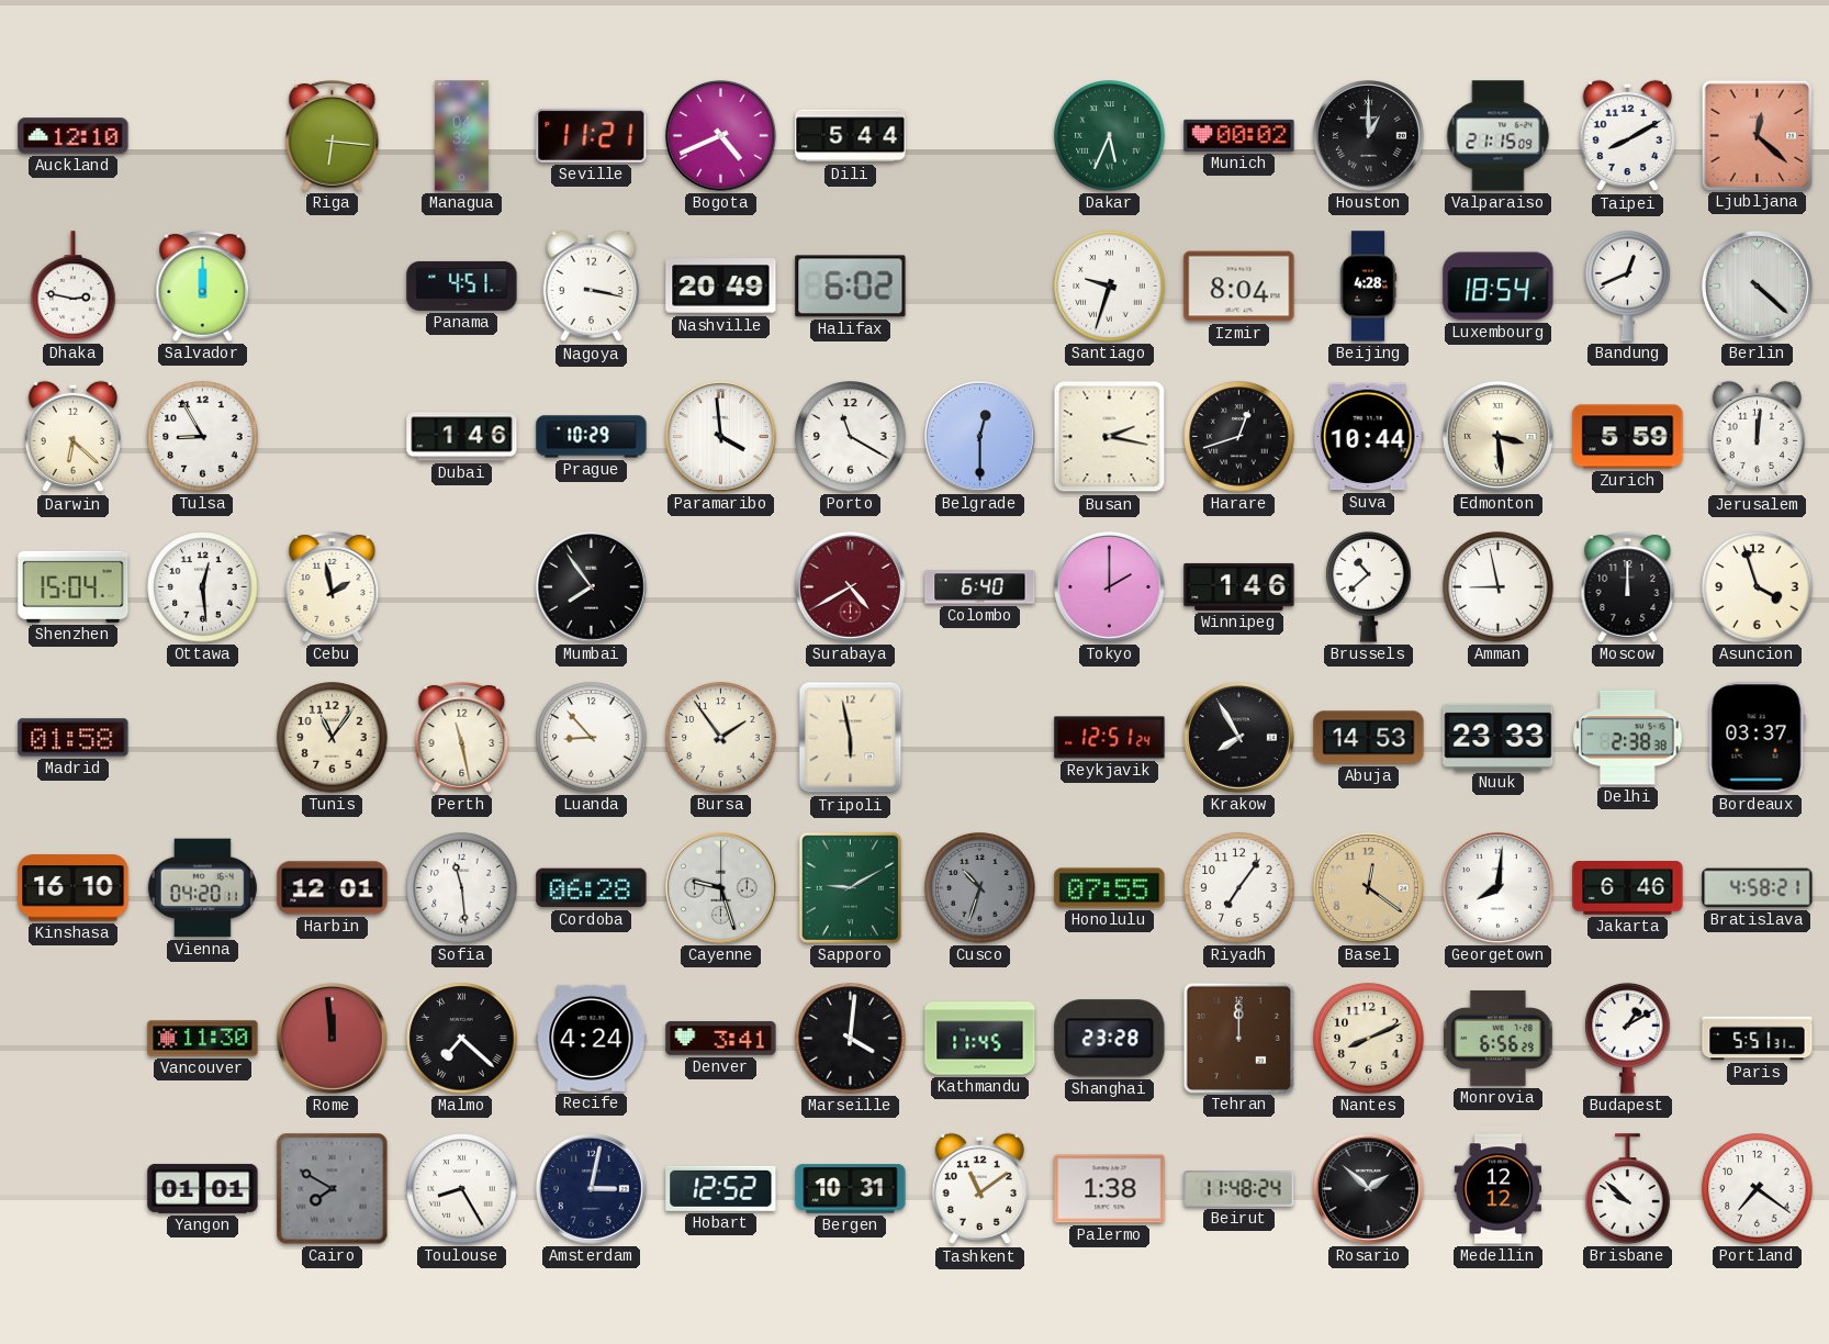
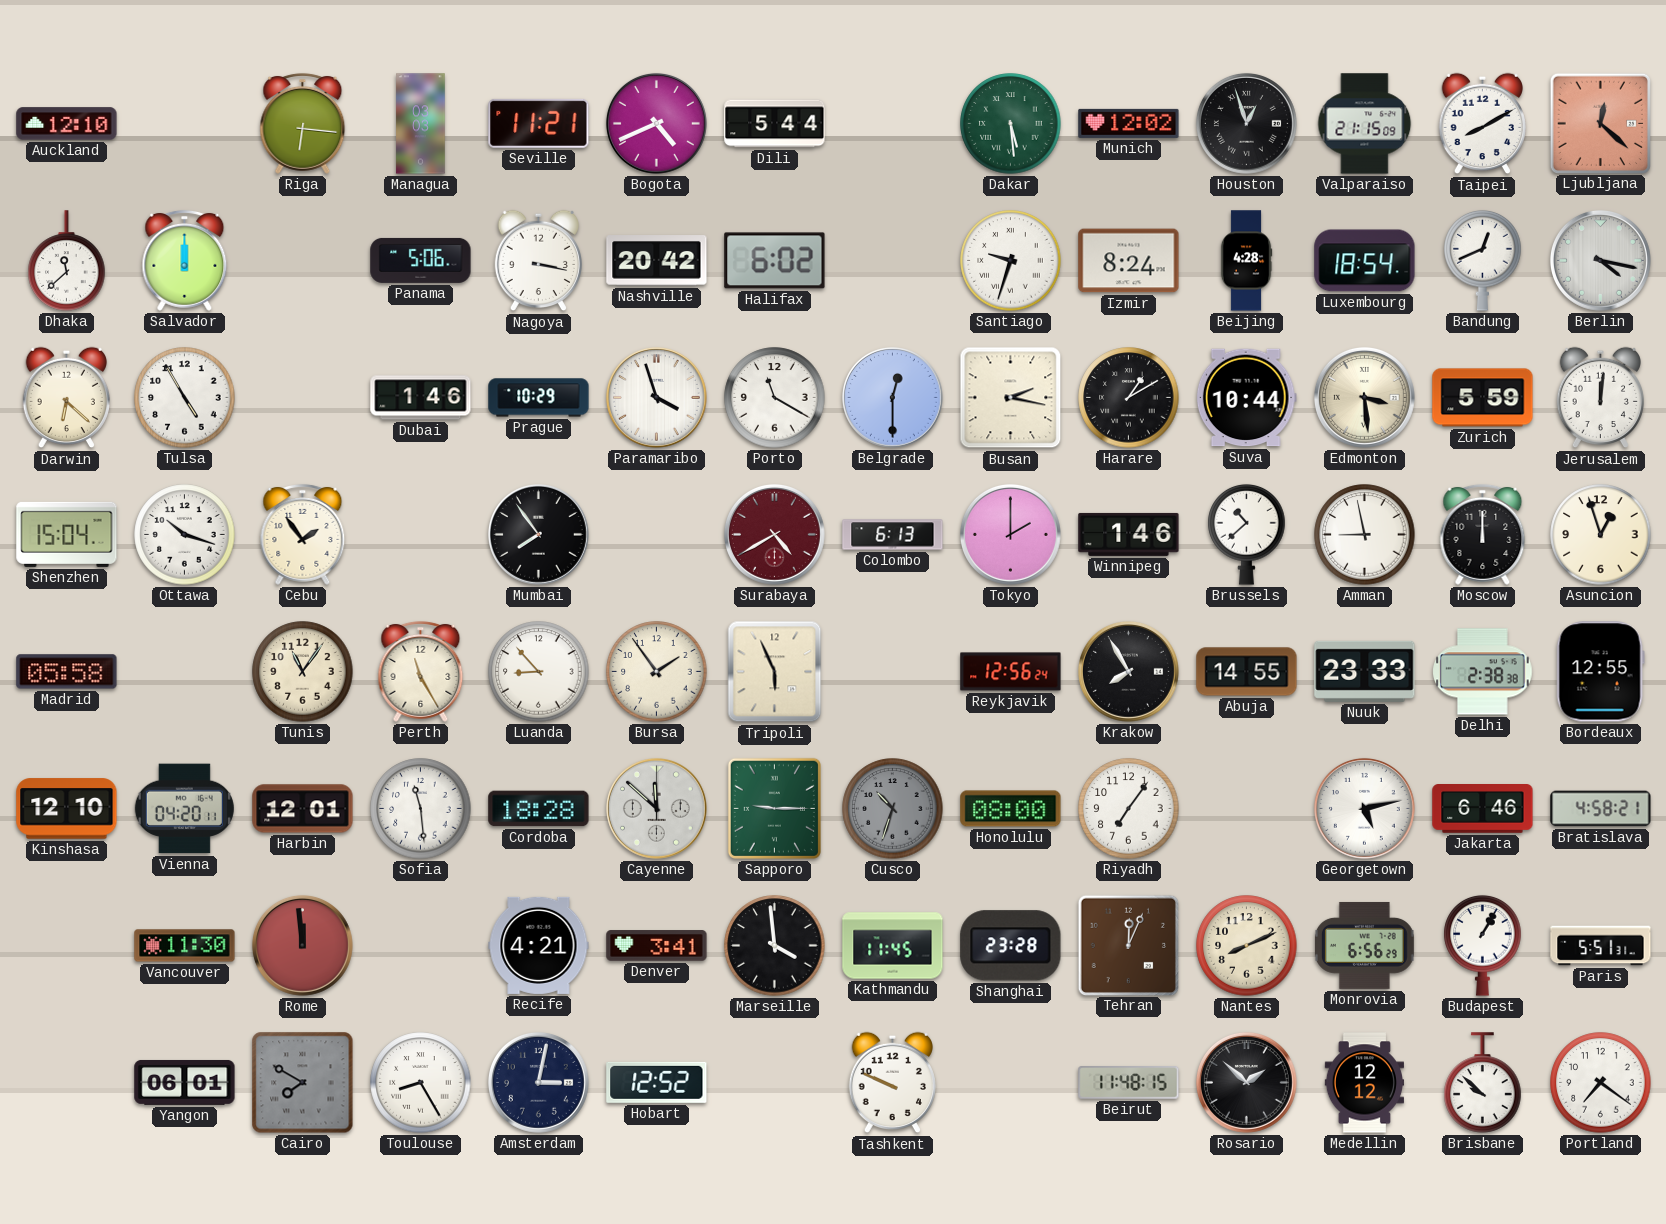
Managua: 04:32 -> 03:03 (421, 124)
Dakar: 5:34 -> 5:29 (1011, 124)
Munich: 00:02 -> 12:02 (1129, 123)
Houston: 1:00 -> 12:57 (1246, 123)
Dhaka: 2:47 -> 11:38 (67, 261)
Panama: 4:51 -> 5:06 (421, 260)
Nashville: 20:49 -> 20:42 (657, 261)
Izmir: 8:04 -> 8:24 (1129, 261)
Berlin: 4:22 -> 4:17 (1600, 260)
Tulsa: 8:55 -> 4:55 (185, 398)
Paramaribo: 3:59 -> 3:57 (656, 397)
Harare: 12:42 -> 1:10 (1129, 398)
Ottawa: 12:29 -> 10:18 (185, 535)
Cebu: 1:58 -> 1:54 (303, 534)
Colombo: 6:40 -> 6:13 (893, 535)
Asuncion: 3:57 -> 12:57 (1601, 535)
Madrid: 01:58 -> 05:58 (67, 672)
Perth: 11:28 -> 11:25 (421, 671)
Tripoli: 5:58 -> 5:56 (775, 672)
Reykjavik: 12:51 -> 12:56 (1011, 672)
Abuja: 14:53 -> 14:55 (1247, 672)
Bordeaux: 03:37 -> 12:55 (1600, 672)
Kinshasa: 16:10 -> 12:10 (67, 809)
Cordoba: 06:28 -> 18:28 (539, 809)
Cayenne: 9:27 -> 11:52 (656, 808)
Sapporo: 9:10 -> 9:15 (774, 808)
Honolulu: 07:55 -> 08:00 (1011, 809)
Basel: 12:21 -> none (1368, 887)
Georgetown: 8:01 -> 5:13 (1364, 808)
Malmo: 7:22 -> none (462, 1039)
Recife: 4:24 -> 4:21 (539, 945)
Marseille: 4:01 -> 3:59 (775, 946)
Tehran: 12:00 -> 12:04 (1128, 945)
Budapest: 1:10 -> 1:05 (1483, 945)
Yangon: 01:01 -> 06:01 (185, 1082)
Bergen: 10:31 -> none (851, 1189)
Tashkent: 11:09 -> 9:49 (892, 1083)
Palermo: 1:38 -> none (1110, 1189)
Beirut: 11:48:24 -> 11:48:15 (1129, 1083)
